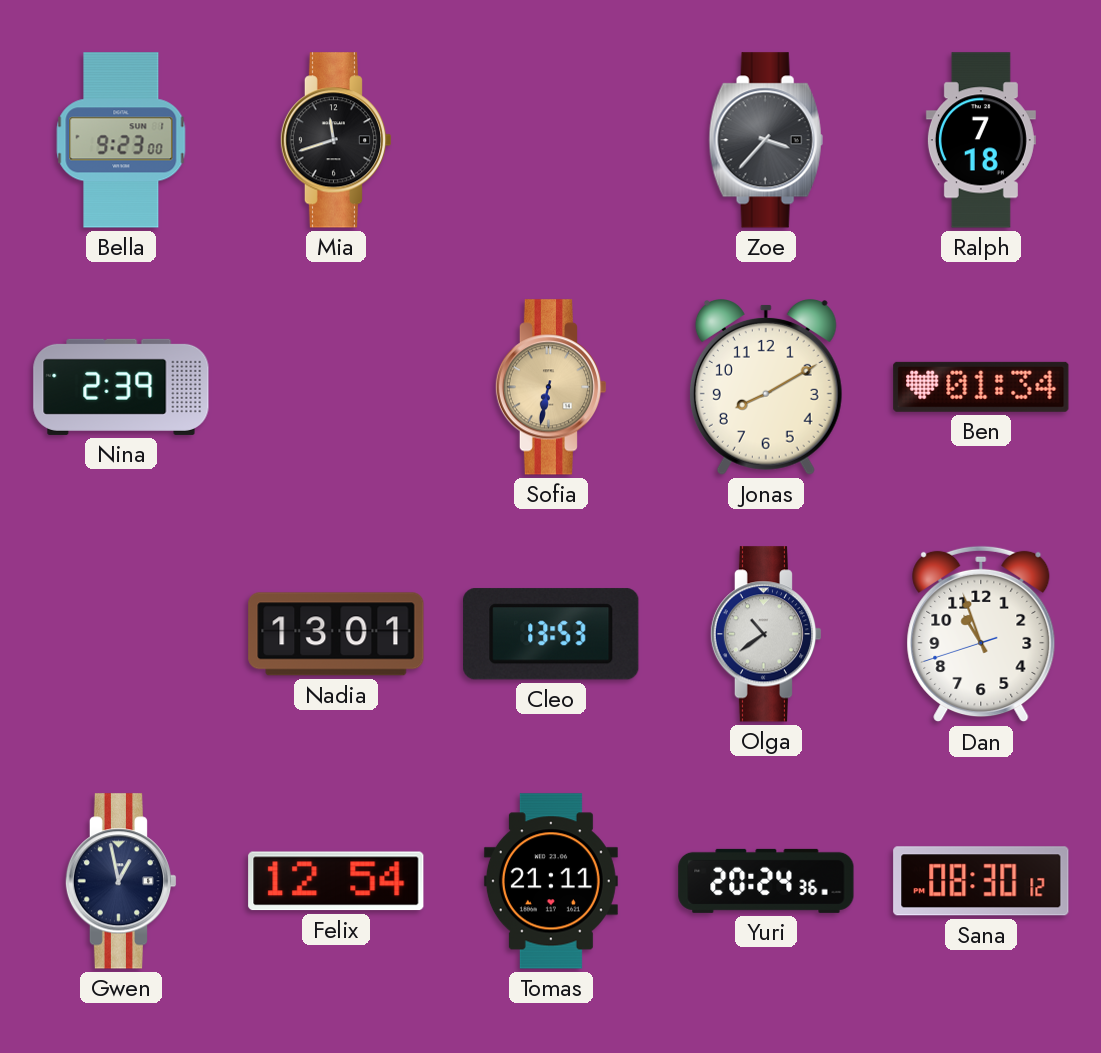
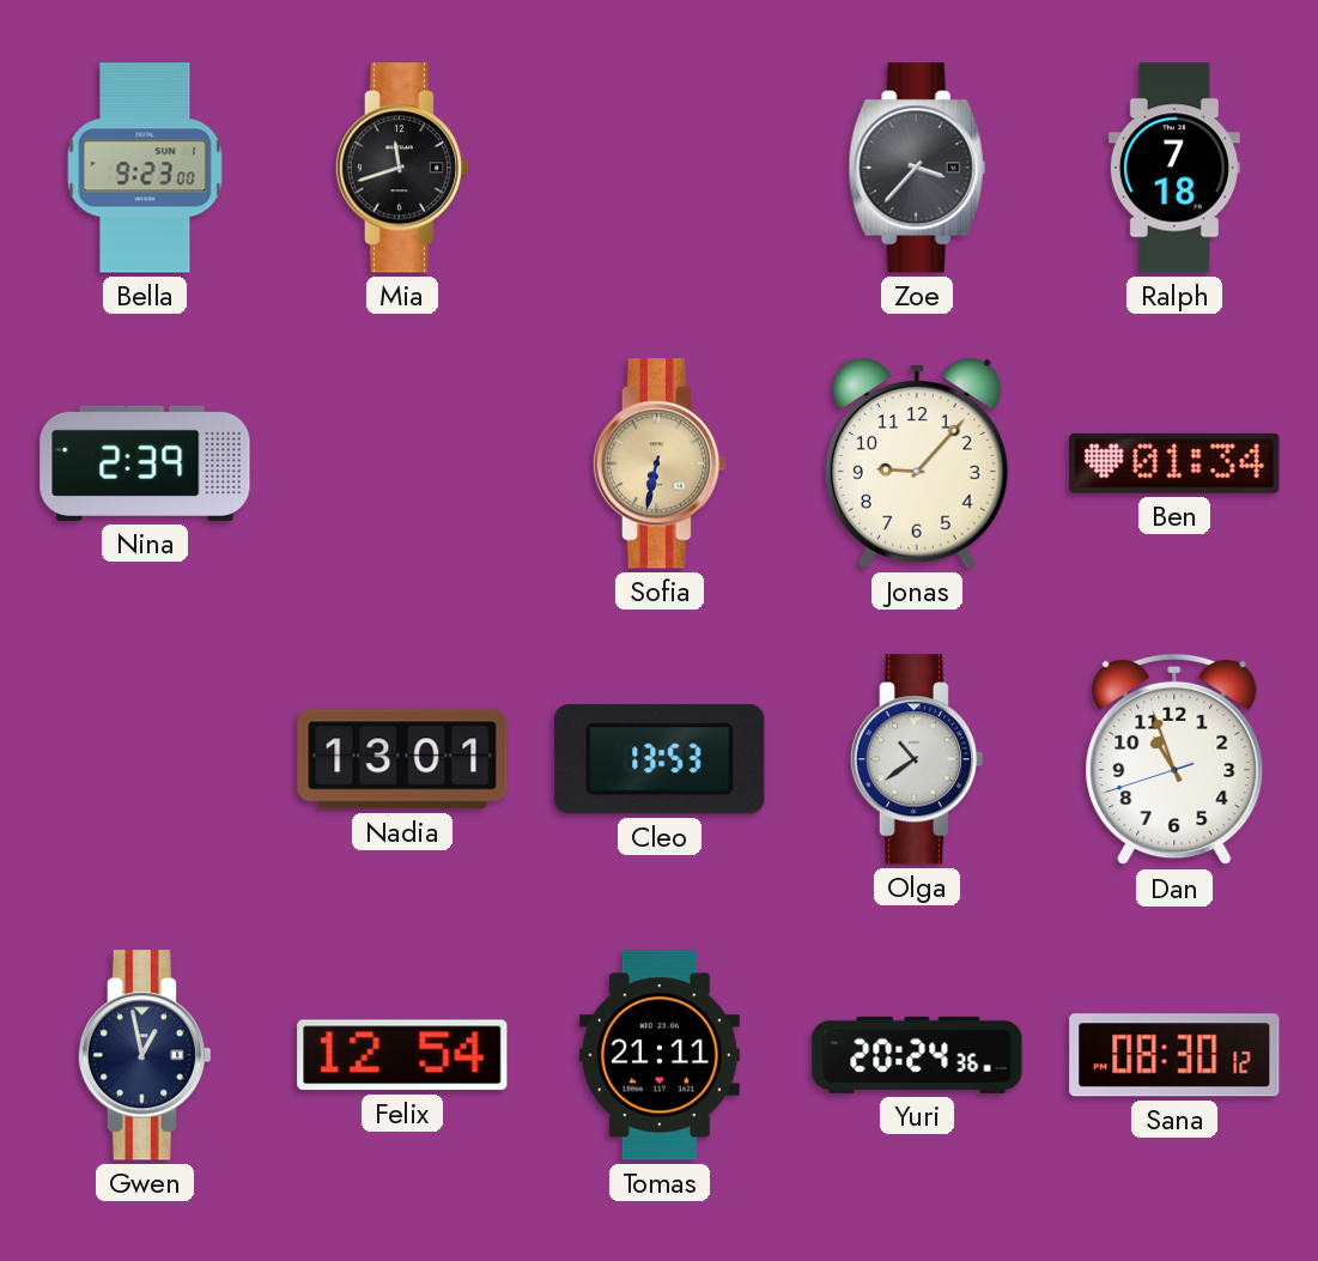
Jonas: 8:10 -> 9:07 (917, 465)
